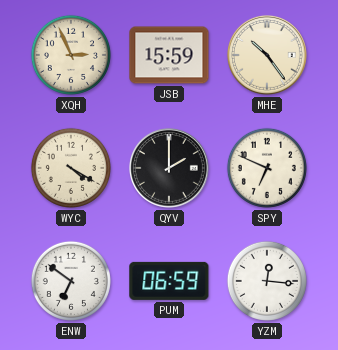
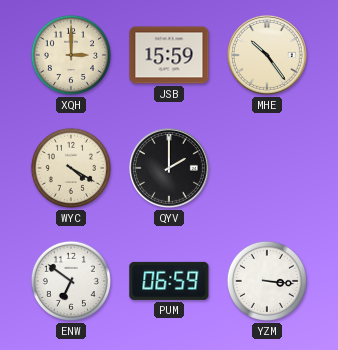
XQH: 2:56 -> 3:00 (71, 55)
SPY: 6:49 -> none (267, 168)
YZM: 12:16 -> 3:16 (267, 281)
